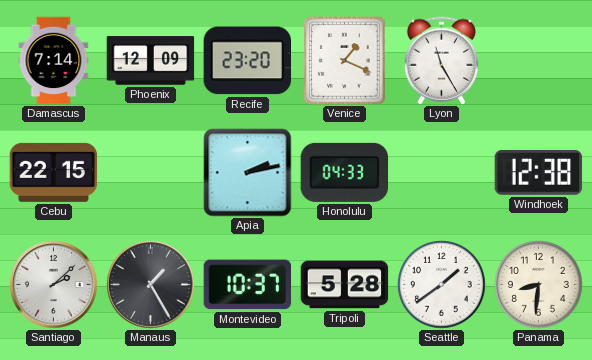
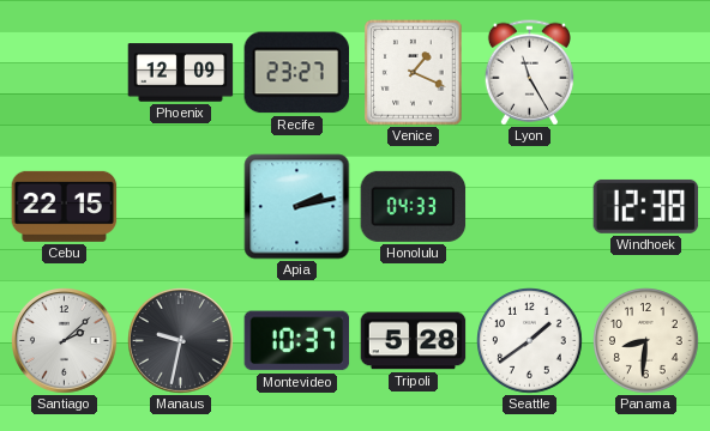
Damascus: 7:14 -> none (54, 61)
Recife: 23:20 -> 23:27 (296, 73)
Manaus: 1:25 -> 9:32 (181, 341)
